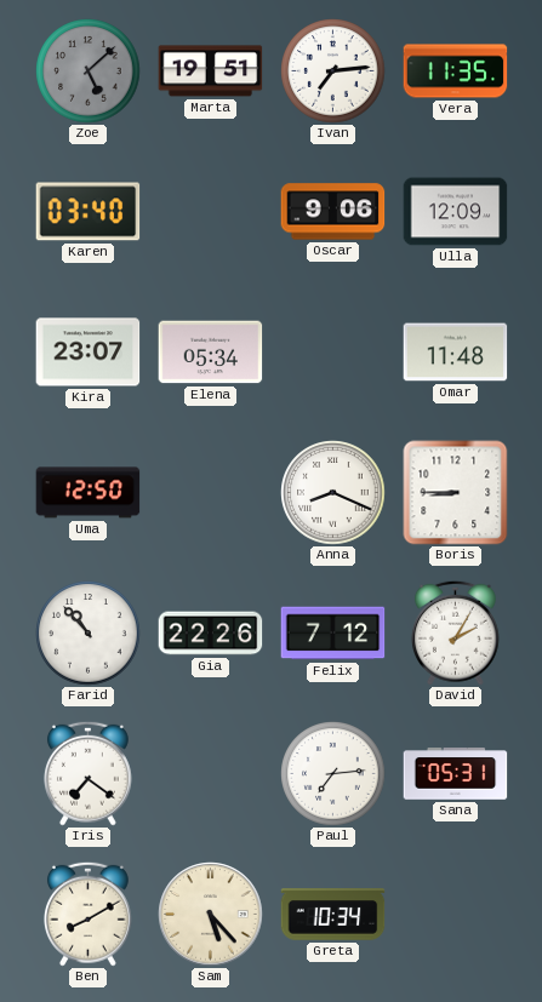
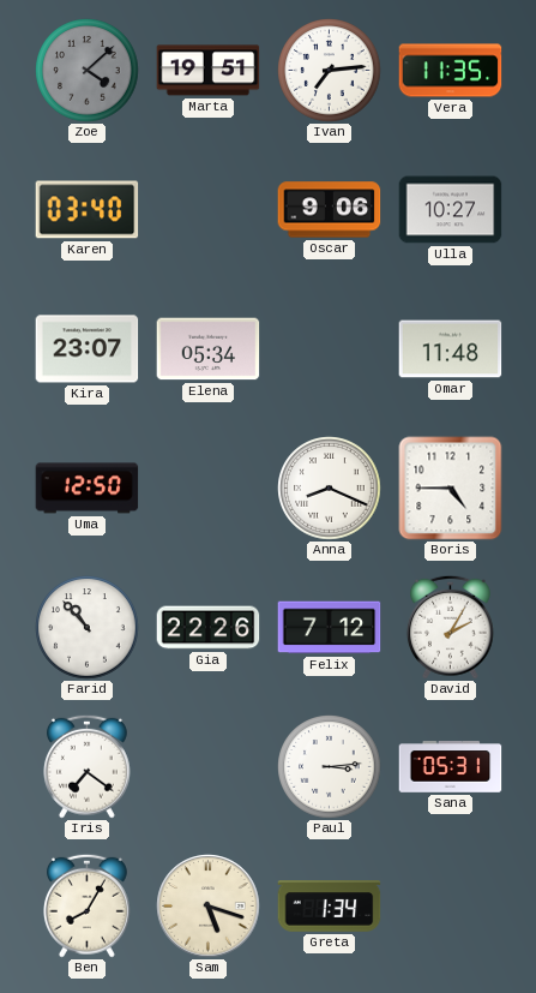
Zoe: 5:08 -> 4:08 (88, 71)
Ulla: 12:09 -> 10:27 (451, 210)
Boris: 8:45 -> 4:45 (451, 489)
Paul: 7:14 -> 3:14 (330, 767)
Ben: 8:10 -> 8:05 (86, 905)
Sam: 5:23 -> 5:18 (209, 907)
Greta: 10:34 -> 1:34 (330, 907)
